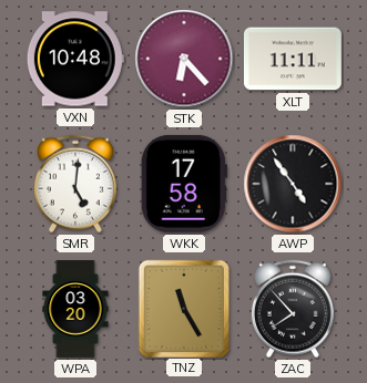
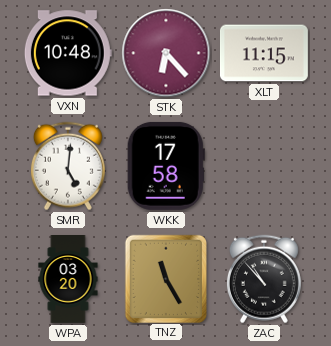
XLT: 11:11 -> 11:15 (264, 53)
AWP: 4:54 -> none (293, 184)
ZAC: 7:53 -> 10:53 (264, 279)
